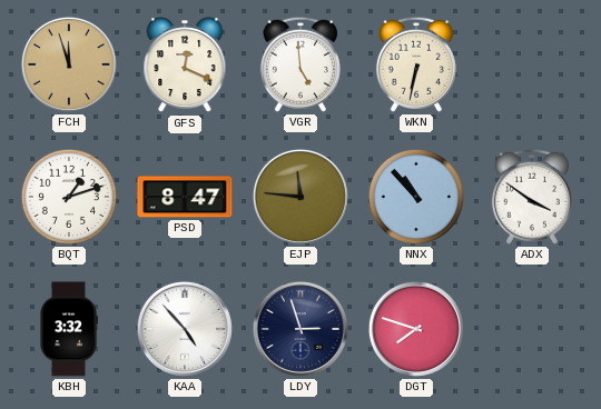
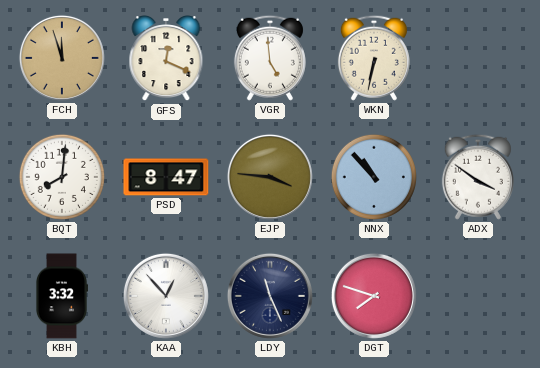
BQT: 1:12 -> 8:01 (62, 177)
EJP: 11:46 -> 3:46 (270, 177)
KAA: 4:53 -> 12:53 (166, 296)
LDY: 2:57 -> 11:26 (270, 296)
